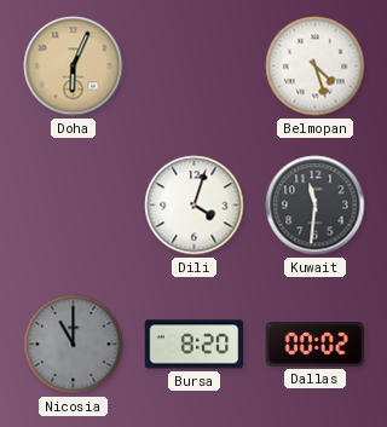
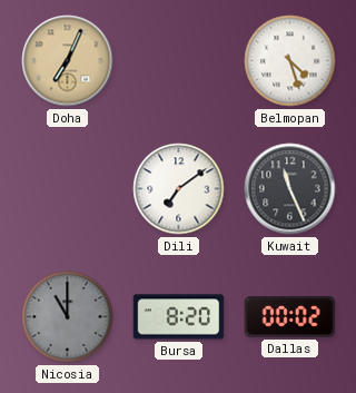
Doha: 6:04 -> 7:04 (68, 61)
Dili: 4:03 -> 7:09 (179, 189)
Kuwait: 11:31 -> 11:26 (290, 189)
